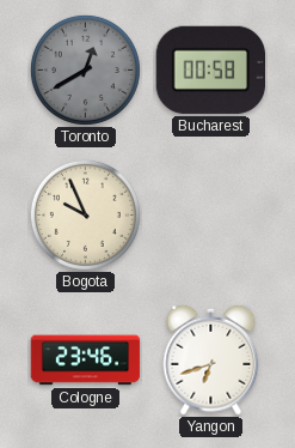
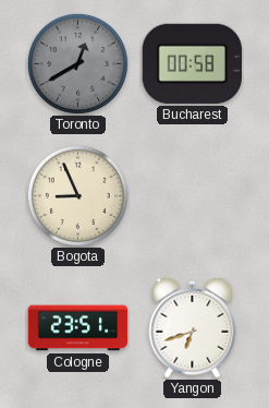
Bogota: 9:56 -> 8:56 (77, 195)
Cologne: 23:46 -> 23:51 (78, 328)
